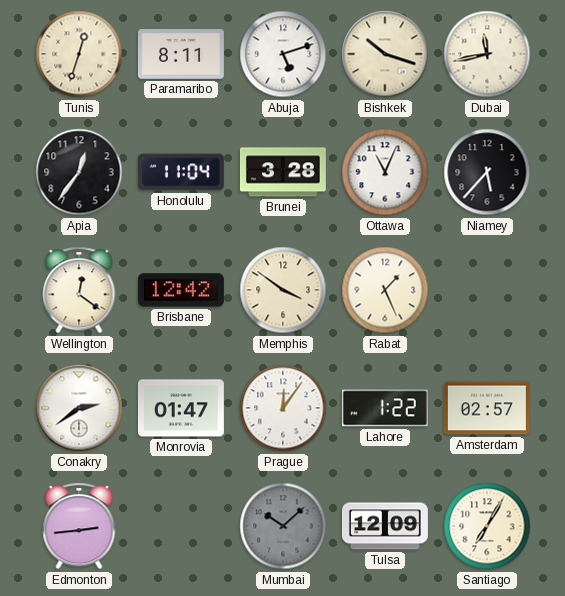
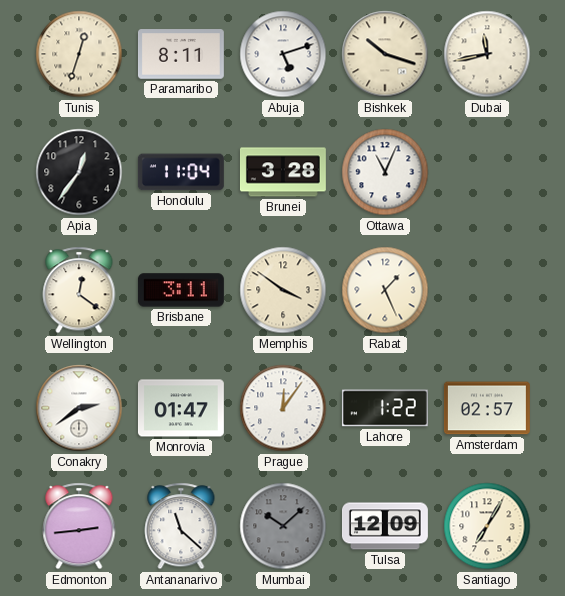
Niamey: 5:37 -> none (487, 172)
Brisbane: 12:42 -> 3:11 (181, 290)
Antananarivo: none -> 11:22 (181, 526)
